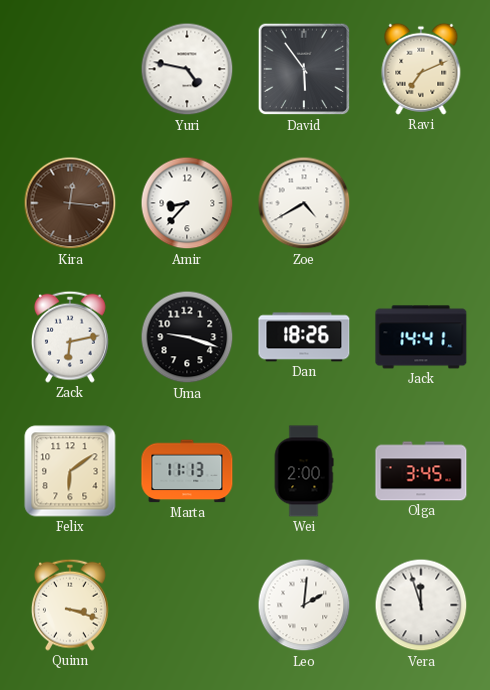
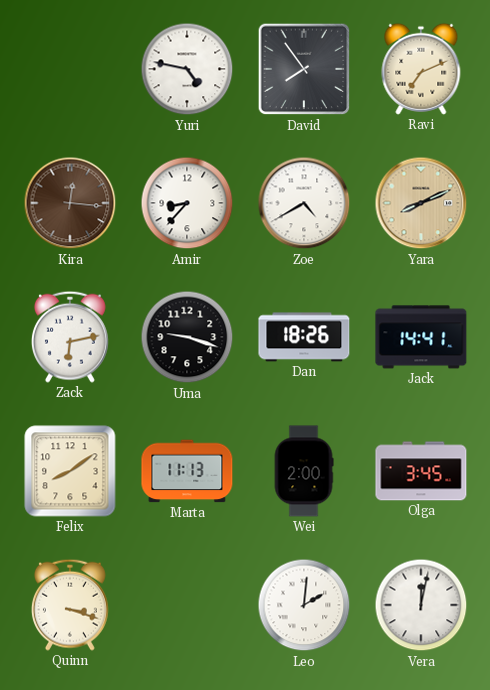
David: 5:54 -> 7:54 (304, 69)
Yara: none -> 8:11 (421, 203)
Felix: 6:09 -> 8:09 (70, 471)
Vera: 11:57 -> 12:02 (421, 605)
